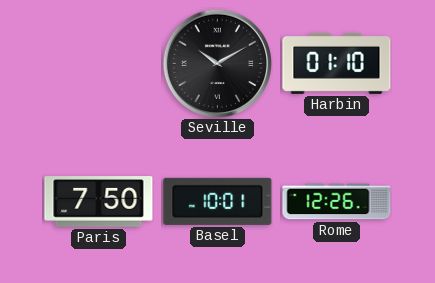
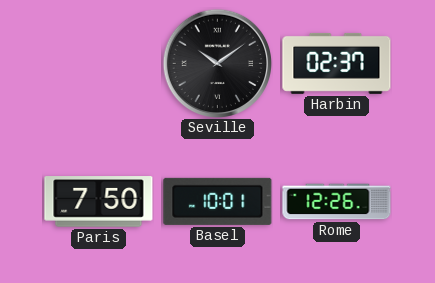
Seville: 10:10 -> 10:09 (217, 63)
Harbin: 01:10 -> 02:37 (337, 63)
